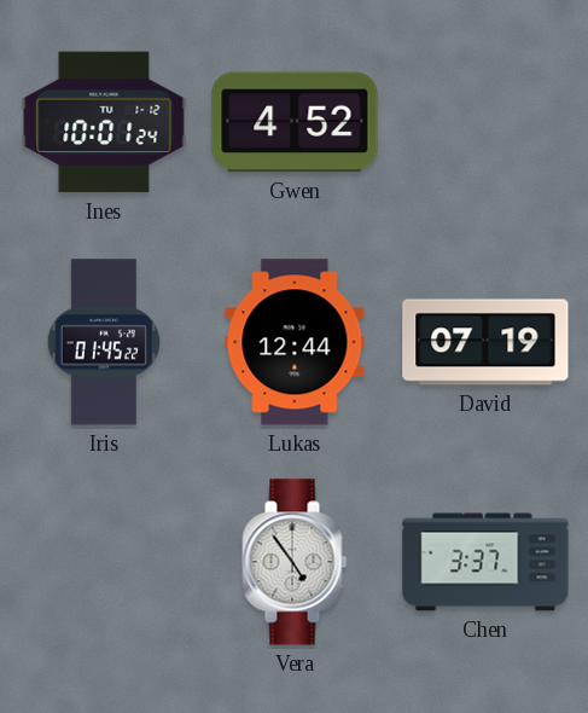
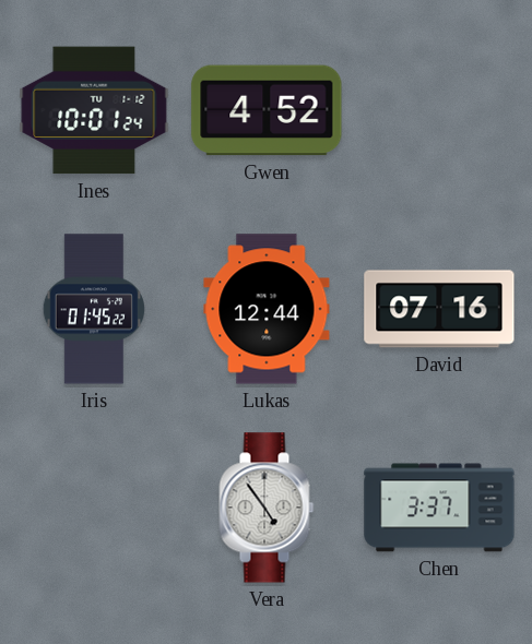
David: 07:19 -> 07:16 (439, 309)
